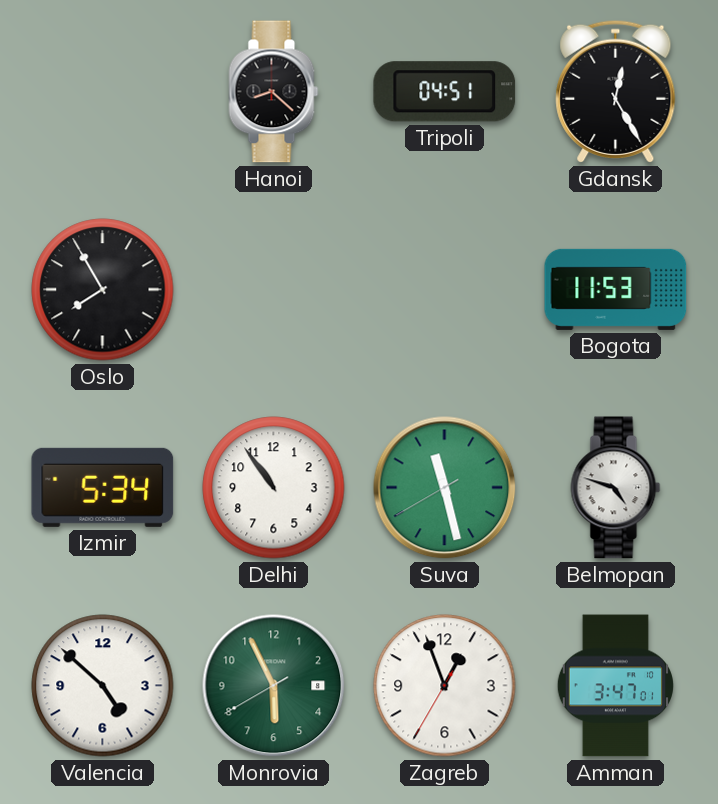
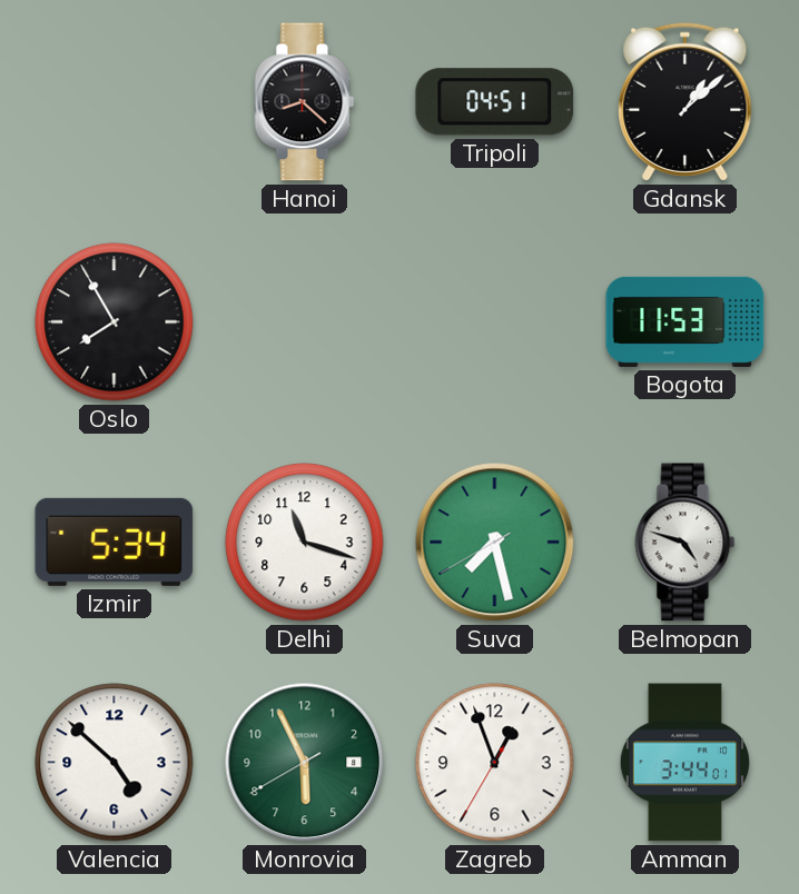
Gdansk: 12:25 -> 1:08 (685, 101)
Delhi: 10:54 -> 11:18 (305, 543)
Suva: 11:27 -> 7:27 (495, 543)
Amman: 3:47 -> 3:44 (684, 763)
